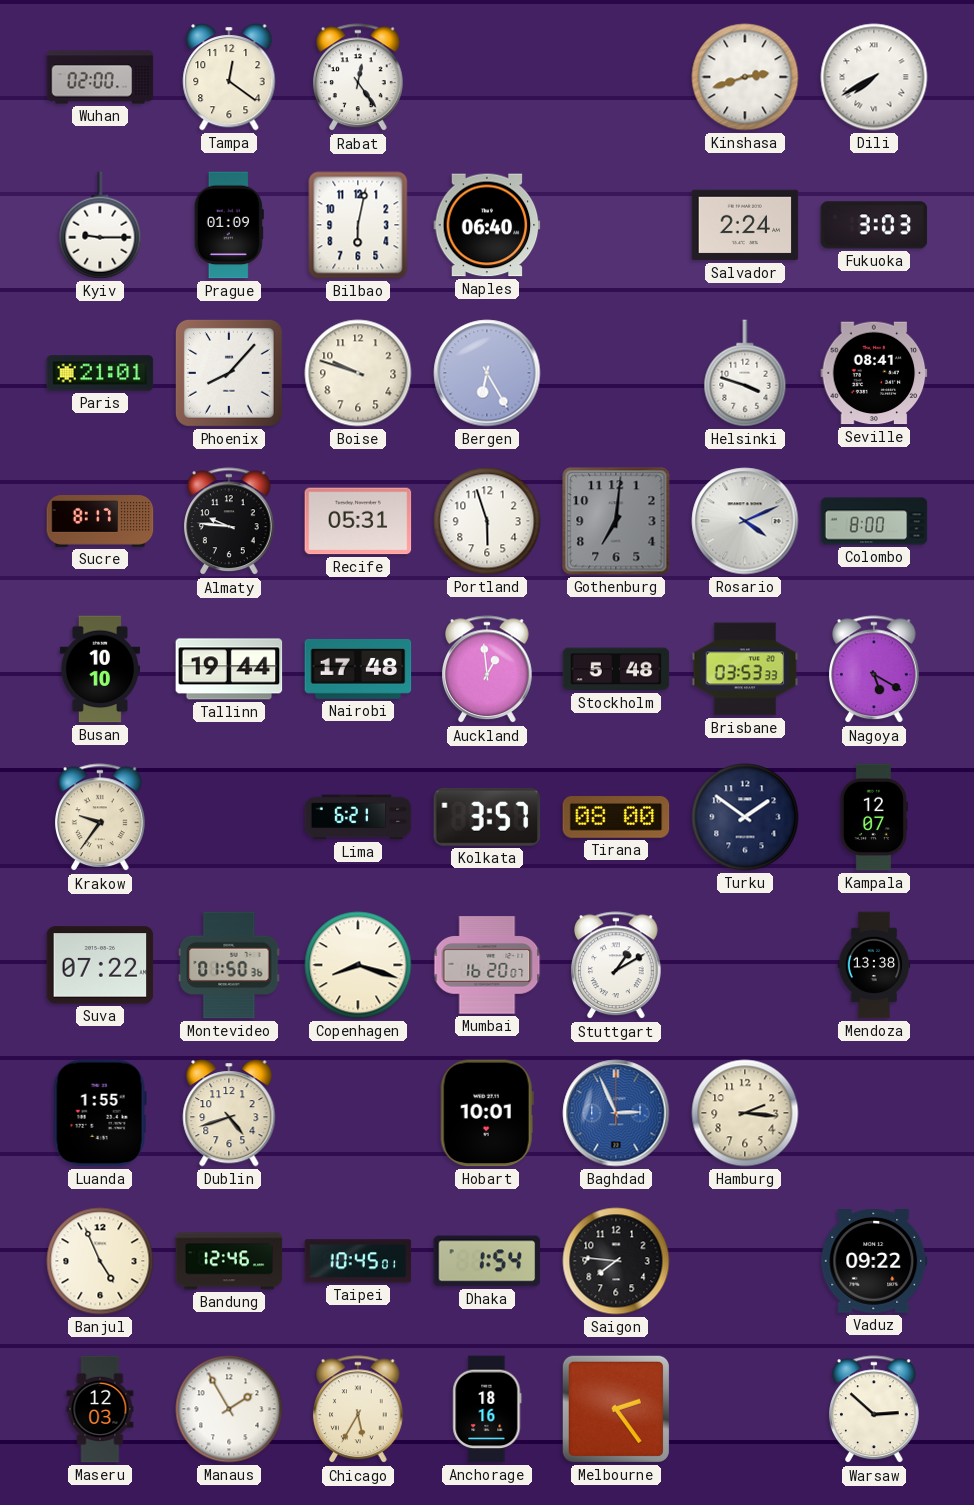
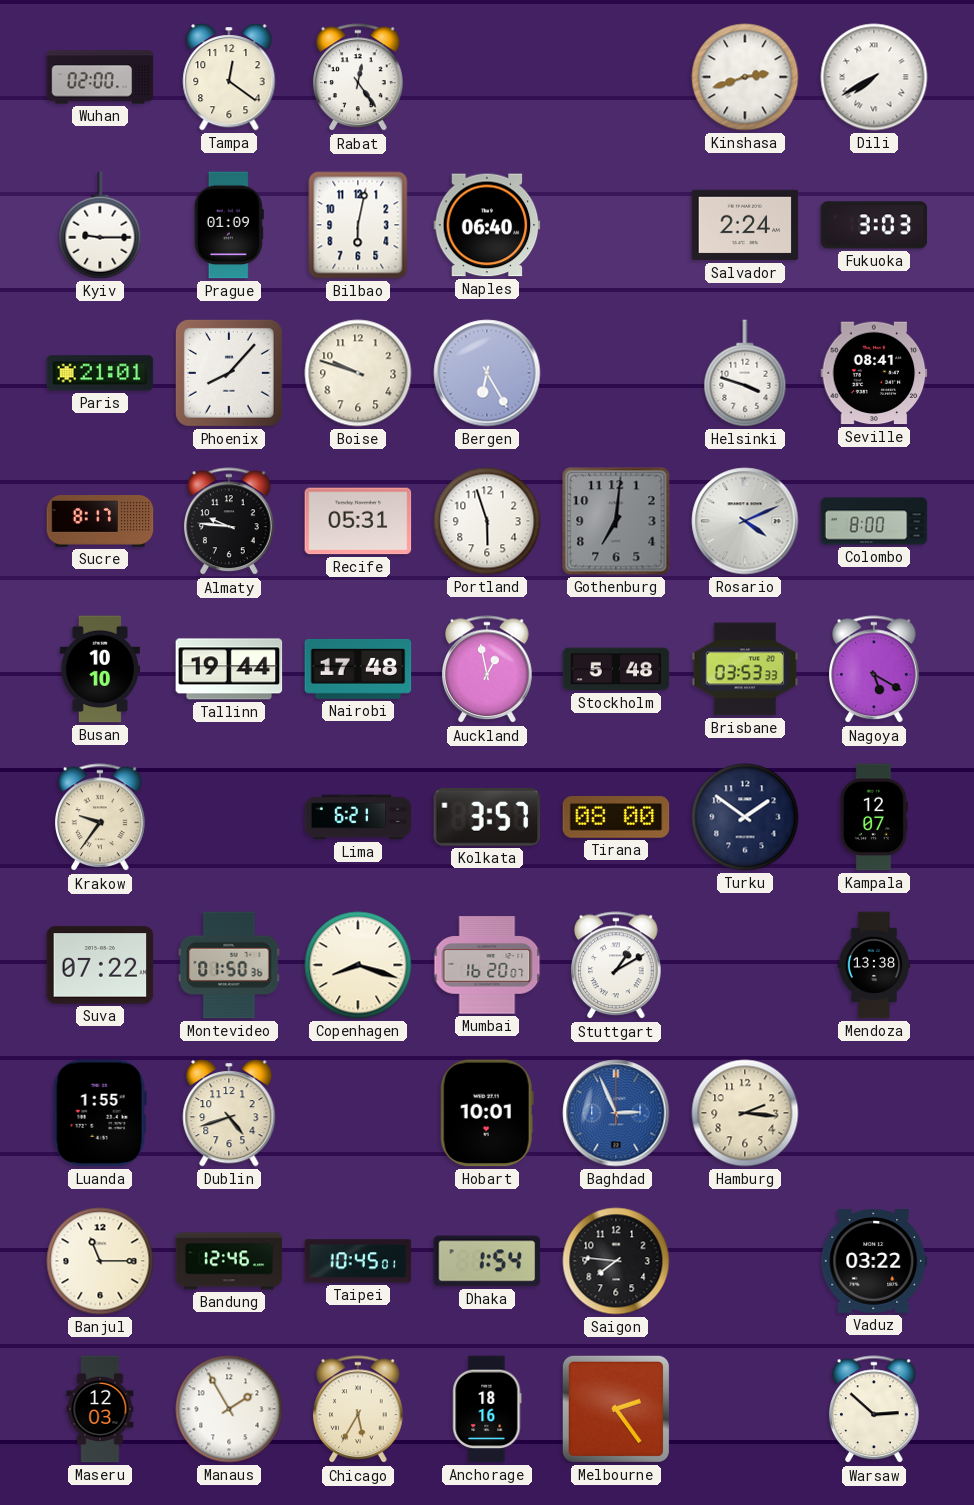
Auckland: 12:59 -> 12:58 (488, 670)
Banjul: 4:56 -> 11:15 (100, 1261)
Vaduz: 09:22 -> 03:22 (874, 1262)
